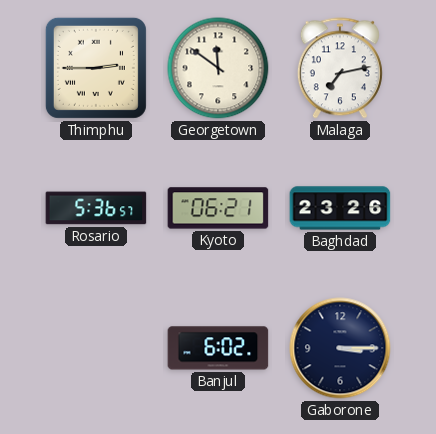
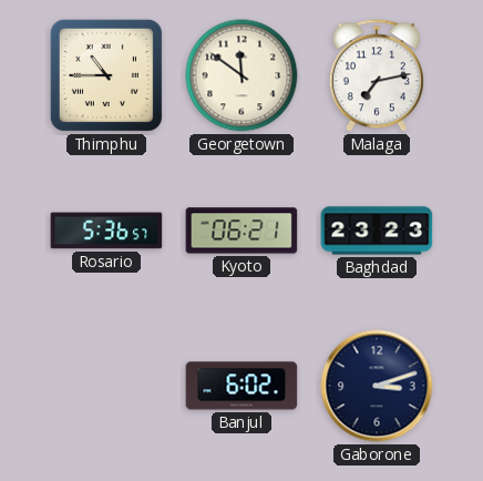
Thimphu: 2:45 -> 10:45 (106, 75)
Baghdad: 23:26 -> 23:23 (377, 231)
Gaborone: 3:15 -> 3:12 (377, 386)
